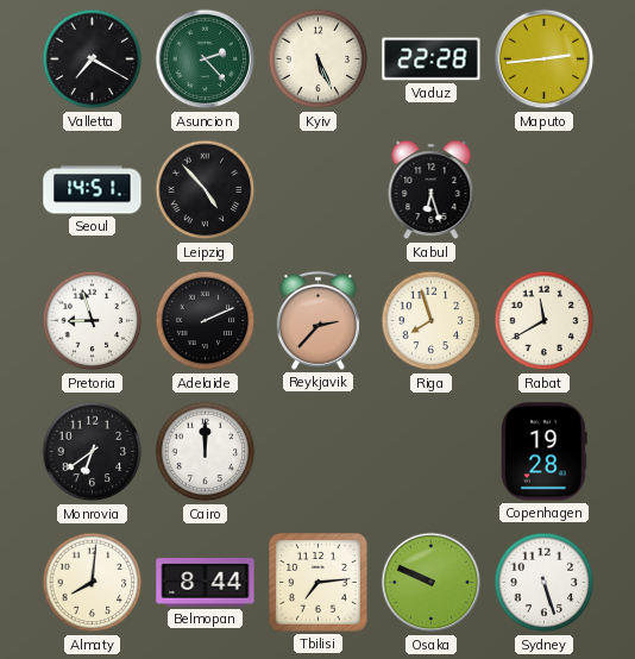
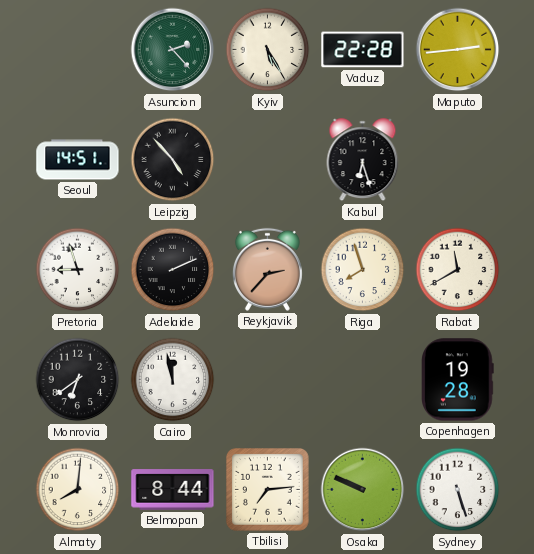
Valletta: 7:20 -> none (93, 59)
Kyiv: 5:26 -> 5:25 (268, 50)
Cairo: 12:00 -> 11:58 (173, 380)
